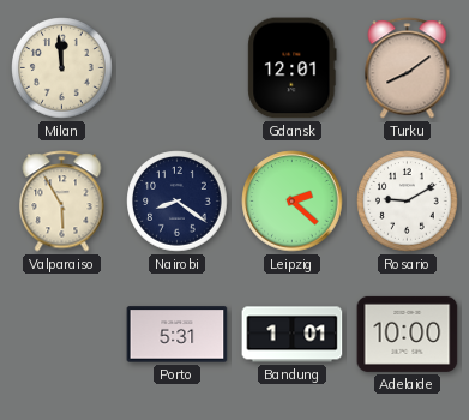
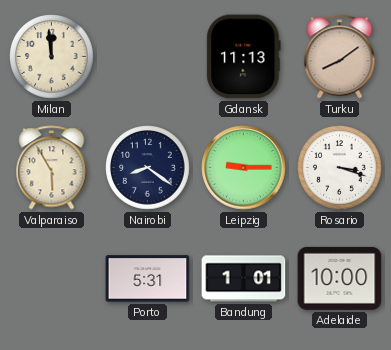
Gdansk: 12:01 -> 11:13 (244, 57)
Leipzig: 2:22 -> 9:15 (244, 168)
Rosario: 9:10 -> 3:18 (340, 168)
